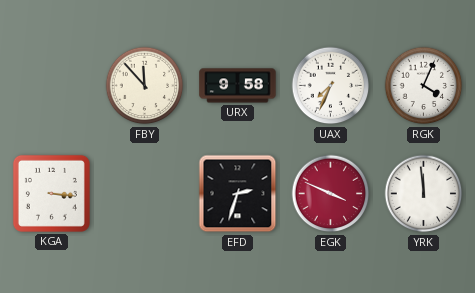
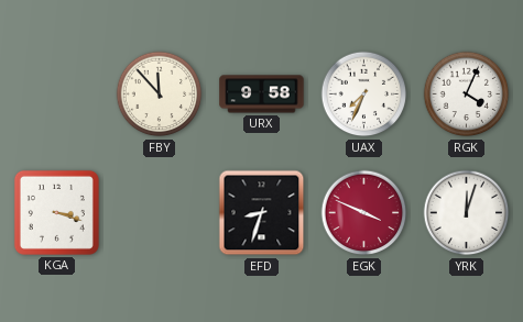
KGA: 3:16 -> 3:18 (56, 212)
EFD: 2:33 -> 8:33 (262, 213)
YRK: 11:59 -> 12:03 (467, 213)
